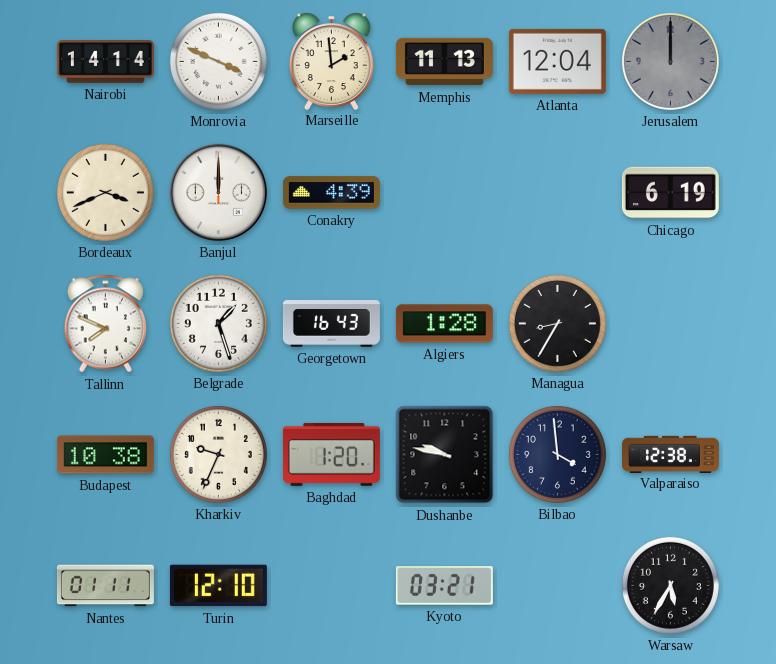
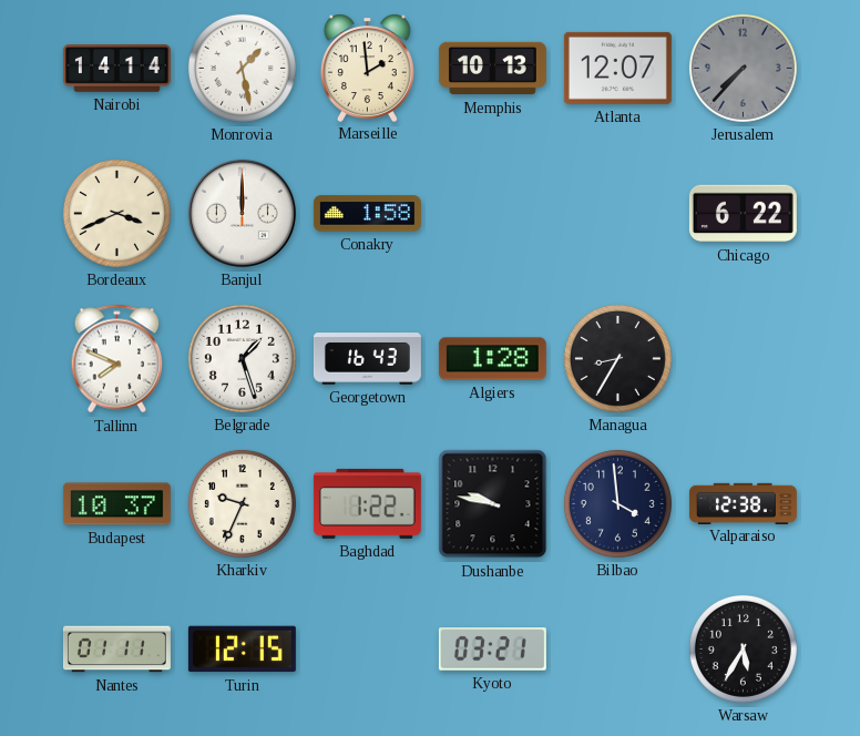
Monrovia: 3:49 -> 1:28 (242, 68)
Memphis: 11:13 -> 10:13 (492, 69)
Atlanta: 12:04 -> 12:07 (617, 68)
Jerusalem: 12:00 -> 7:37 (743, 68)
Conakry: 4:39 -> 1:58 (367, 214)
Chicago: 6:19 -> 6:22 (743, 214)
Budapest: 10:38 -> 10:37 (116, 504)
Baghdad: 1:20 -> 1:22 (367, 503)
Turin: 12:10 -> 12:15 (242, 650)
